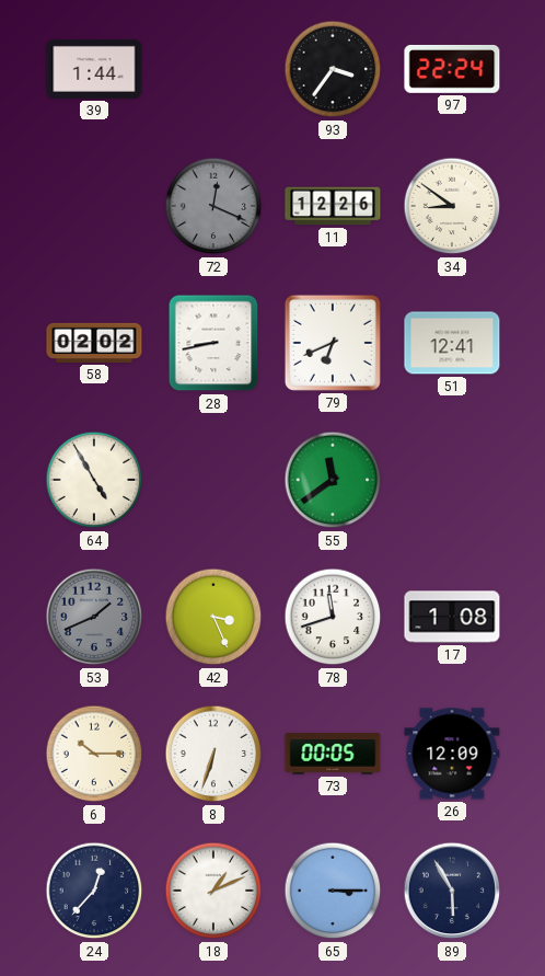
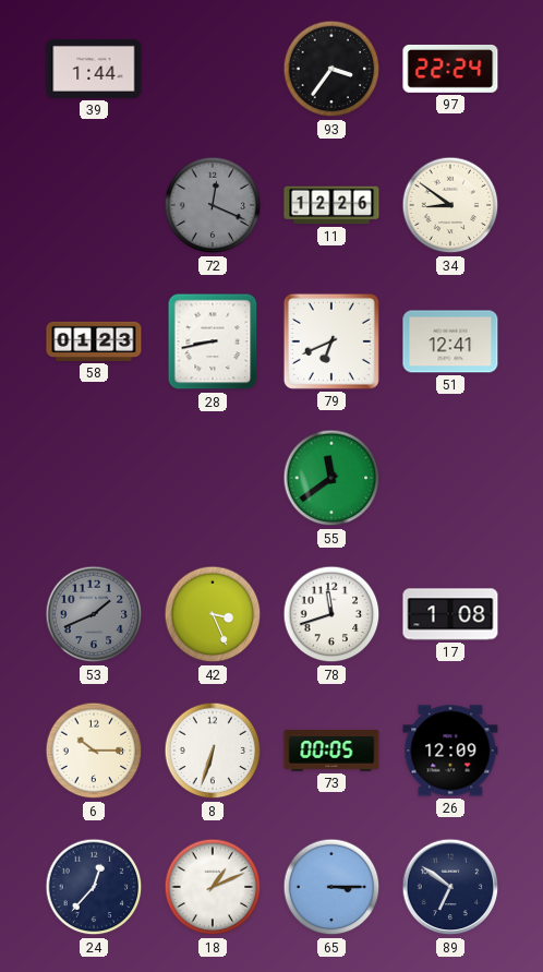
58: 02:02 -> 01:23 (94, 341)
64: 4:55 -> none (94, 480)
89: 5:55 -> 6:51 (450, 887)
